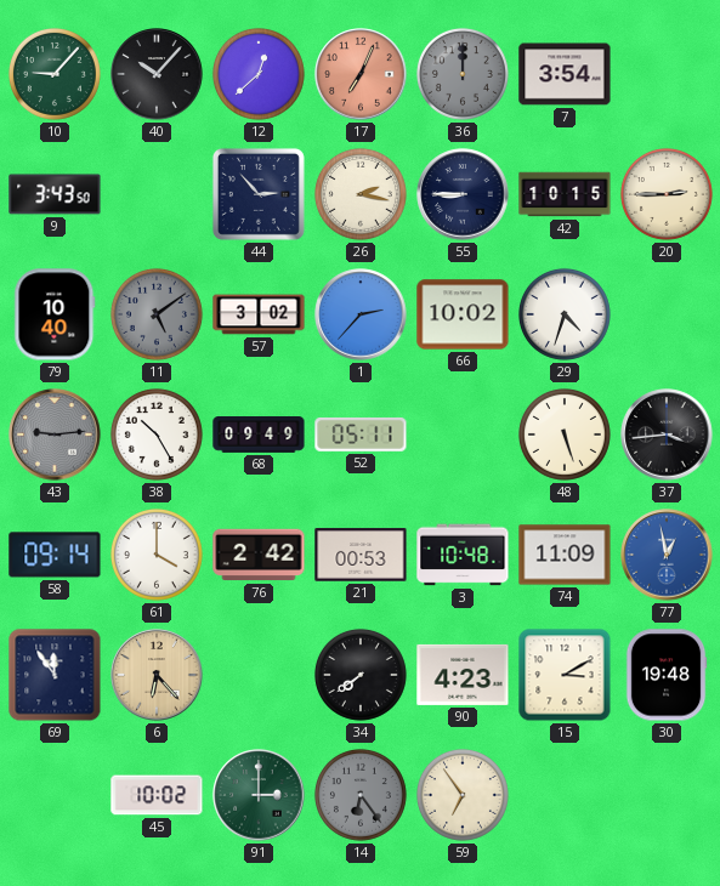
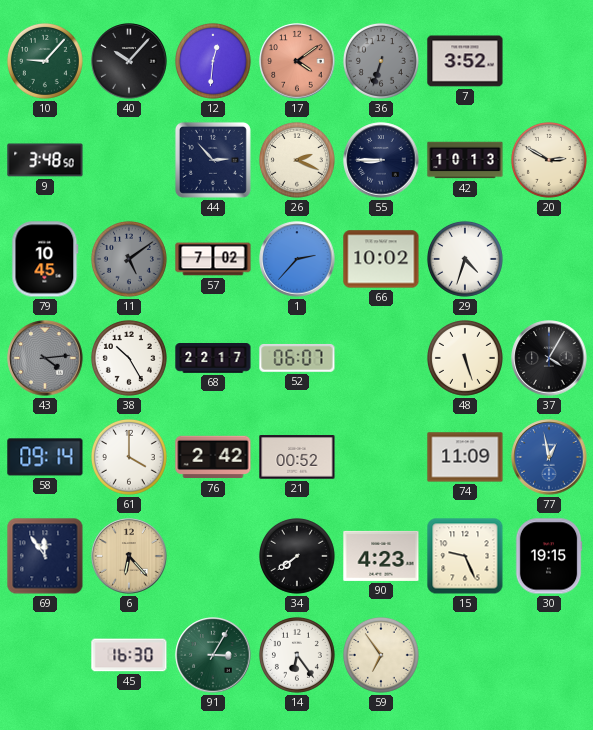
12: 12:38 -> 12:31 (213, 61)
17: 7:04 -> 4:09 (297, 61)
36: 12:00 -> 6:33 (381, 61)
7: 3:54 -> 3:52 (465, 61)
9: 3:43 -> 3:48 (45, 160)
26: 2:17 -> 2:19 (297, 160)
42: 10:15 -> 10:13 (465, 160)
20: 2:45 -> 2:50 (549, 160)
79: 10:40 -> 10:45 (45, 259)
57: 3:02 -> 7:02 (213, 259)
43: 9:14 -> 4:14 (45, 358)
68: 09:49 -> 22:17 (213, 358)
52: 05:11 -> 06:07 (297, 358)
37: 3:44 -> 4:05 (549, 358)
21: 00:53 -> 00:52 (297, 457)
3: 10:48 -> none (463, 555)
15: 3:10 -> 9:26 (465, 556)
30: 19:48 -> 19:15 (549, 556)
45: 10:02 -> 16:30 (129, 655)
91: 3:00 -> 3:05 (213, 655)
14 dial: grey -> white (297, 655)
